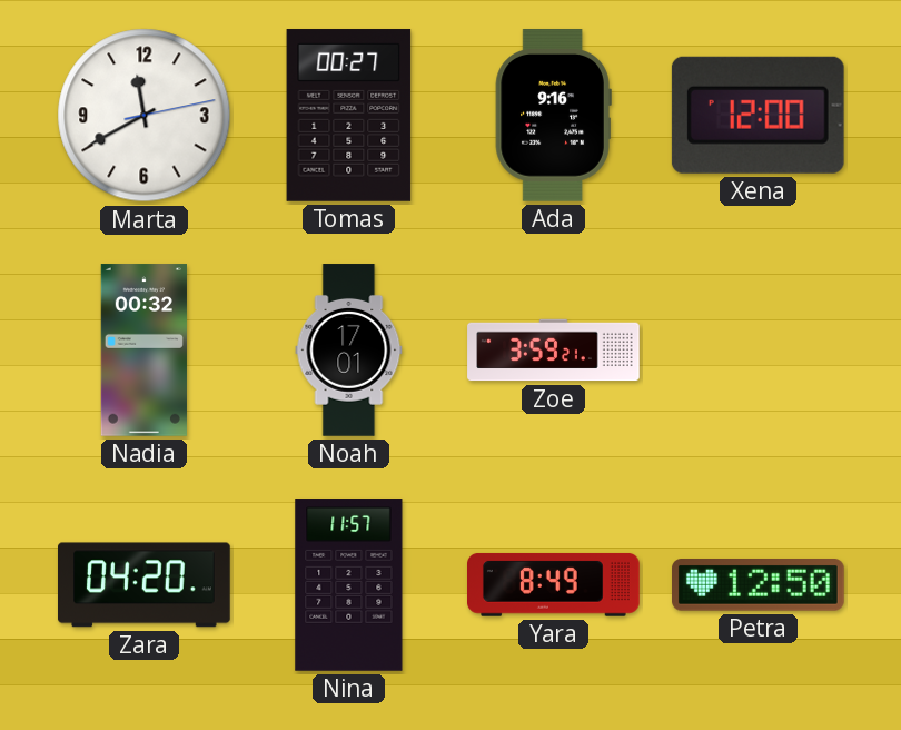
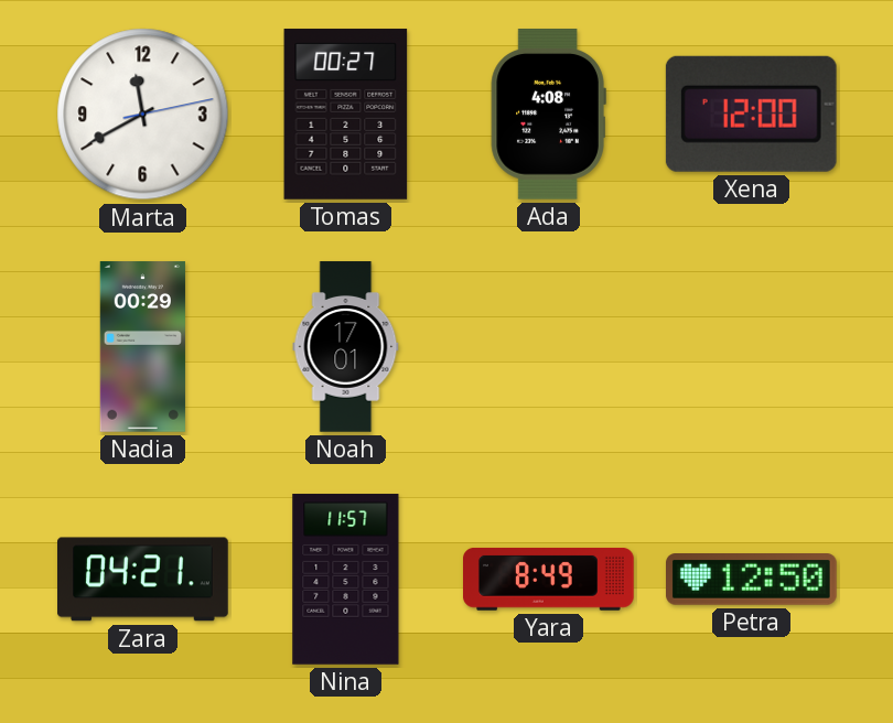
Ada: 9:16 -> 4:08 (548, 115)
Nadia: 00:32 -> 00:29 (142, 347)
Zoe: 3:59 -> none (554, 351)
Zara: 04:20 -> 04:21 (143, 580)
